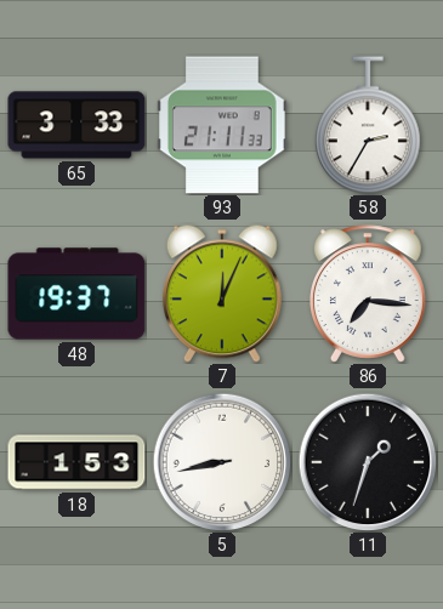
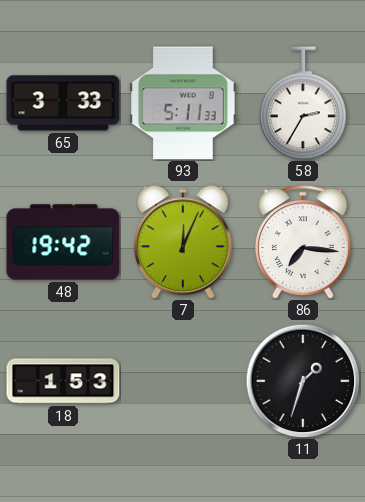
93: 21:11 -> 5:11 (184, 103)
48: 19:37 -> 19:42 (63, 242)
5: 8:43 -> none (222, 462)
